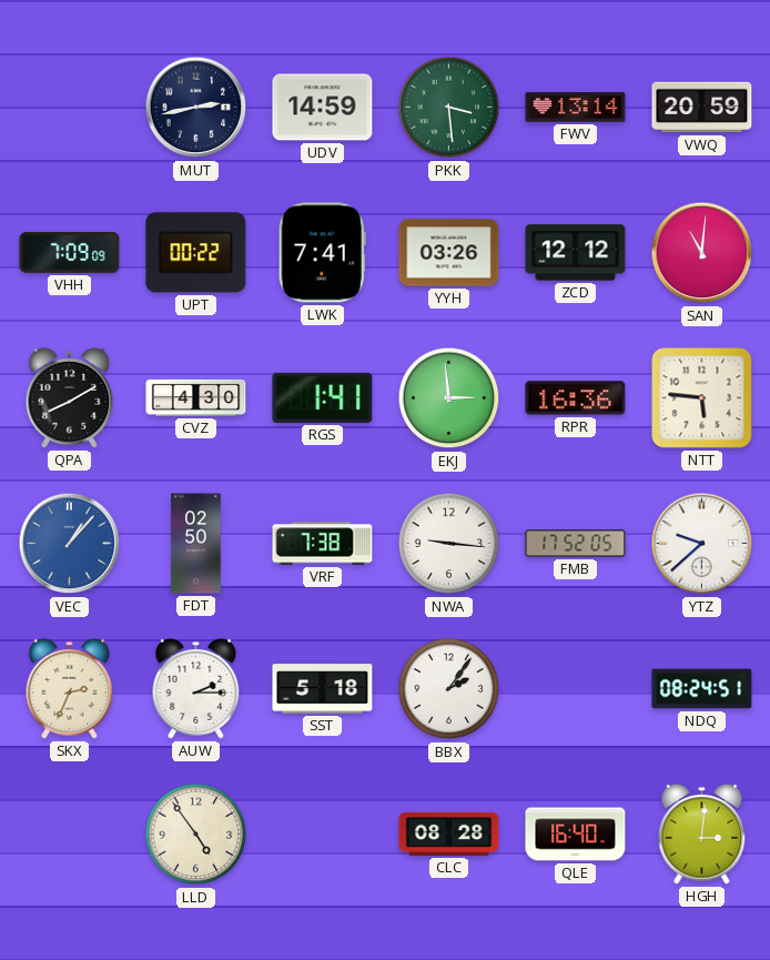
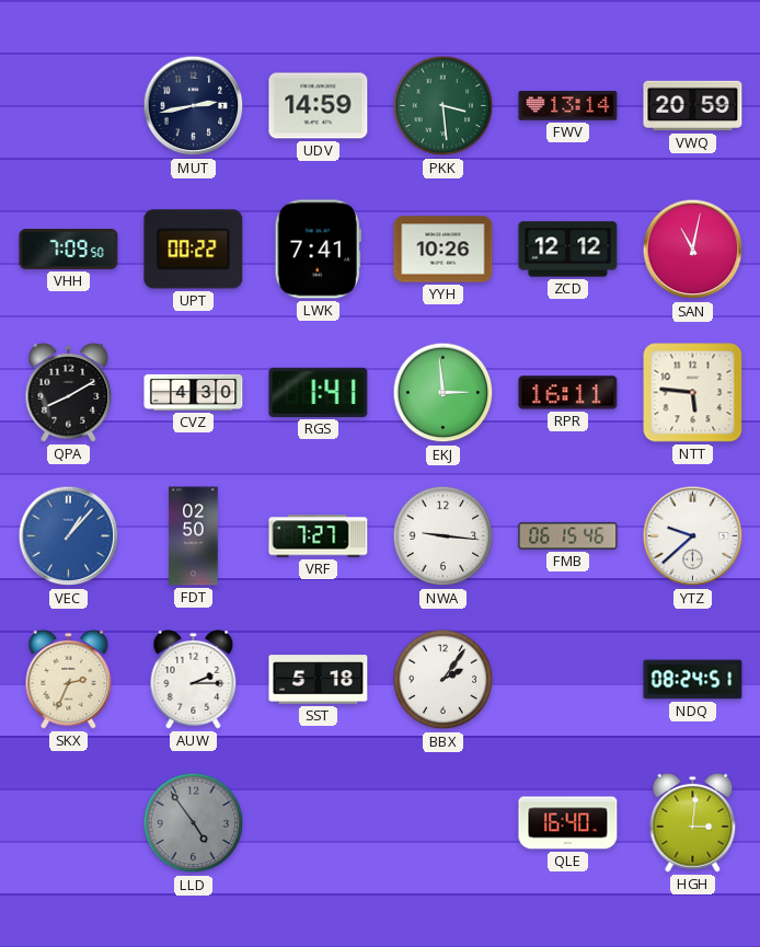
VHH: 7:09:09 -> 7:09:50 (69, 250)
YYH: 03:26 -> 10:26 (444, 250)
SAN: 11:01 -> 11:02 (693, 250)
RPR: 16:36 -> 16:11 (568, 393)
VRF: 7:38 -> 7:27 (319, 536)
FMB: 17:52 -> 06:15 (568, 536)
LLD dial: cream -> grey (194, 823)
CLC: 08:28 -> none (449, 833)
